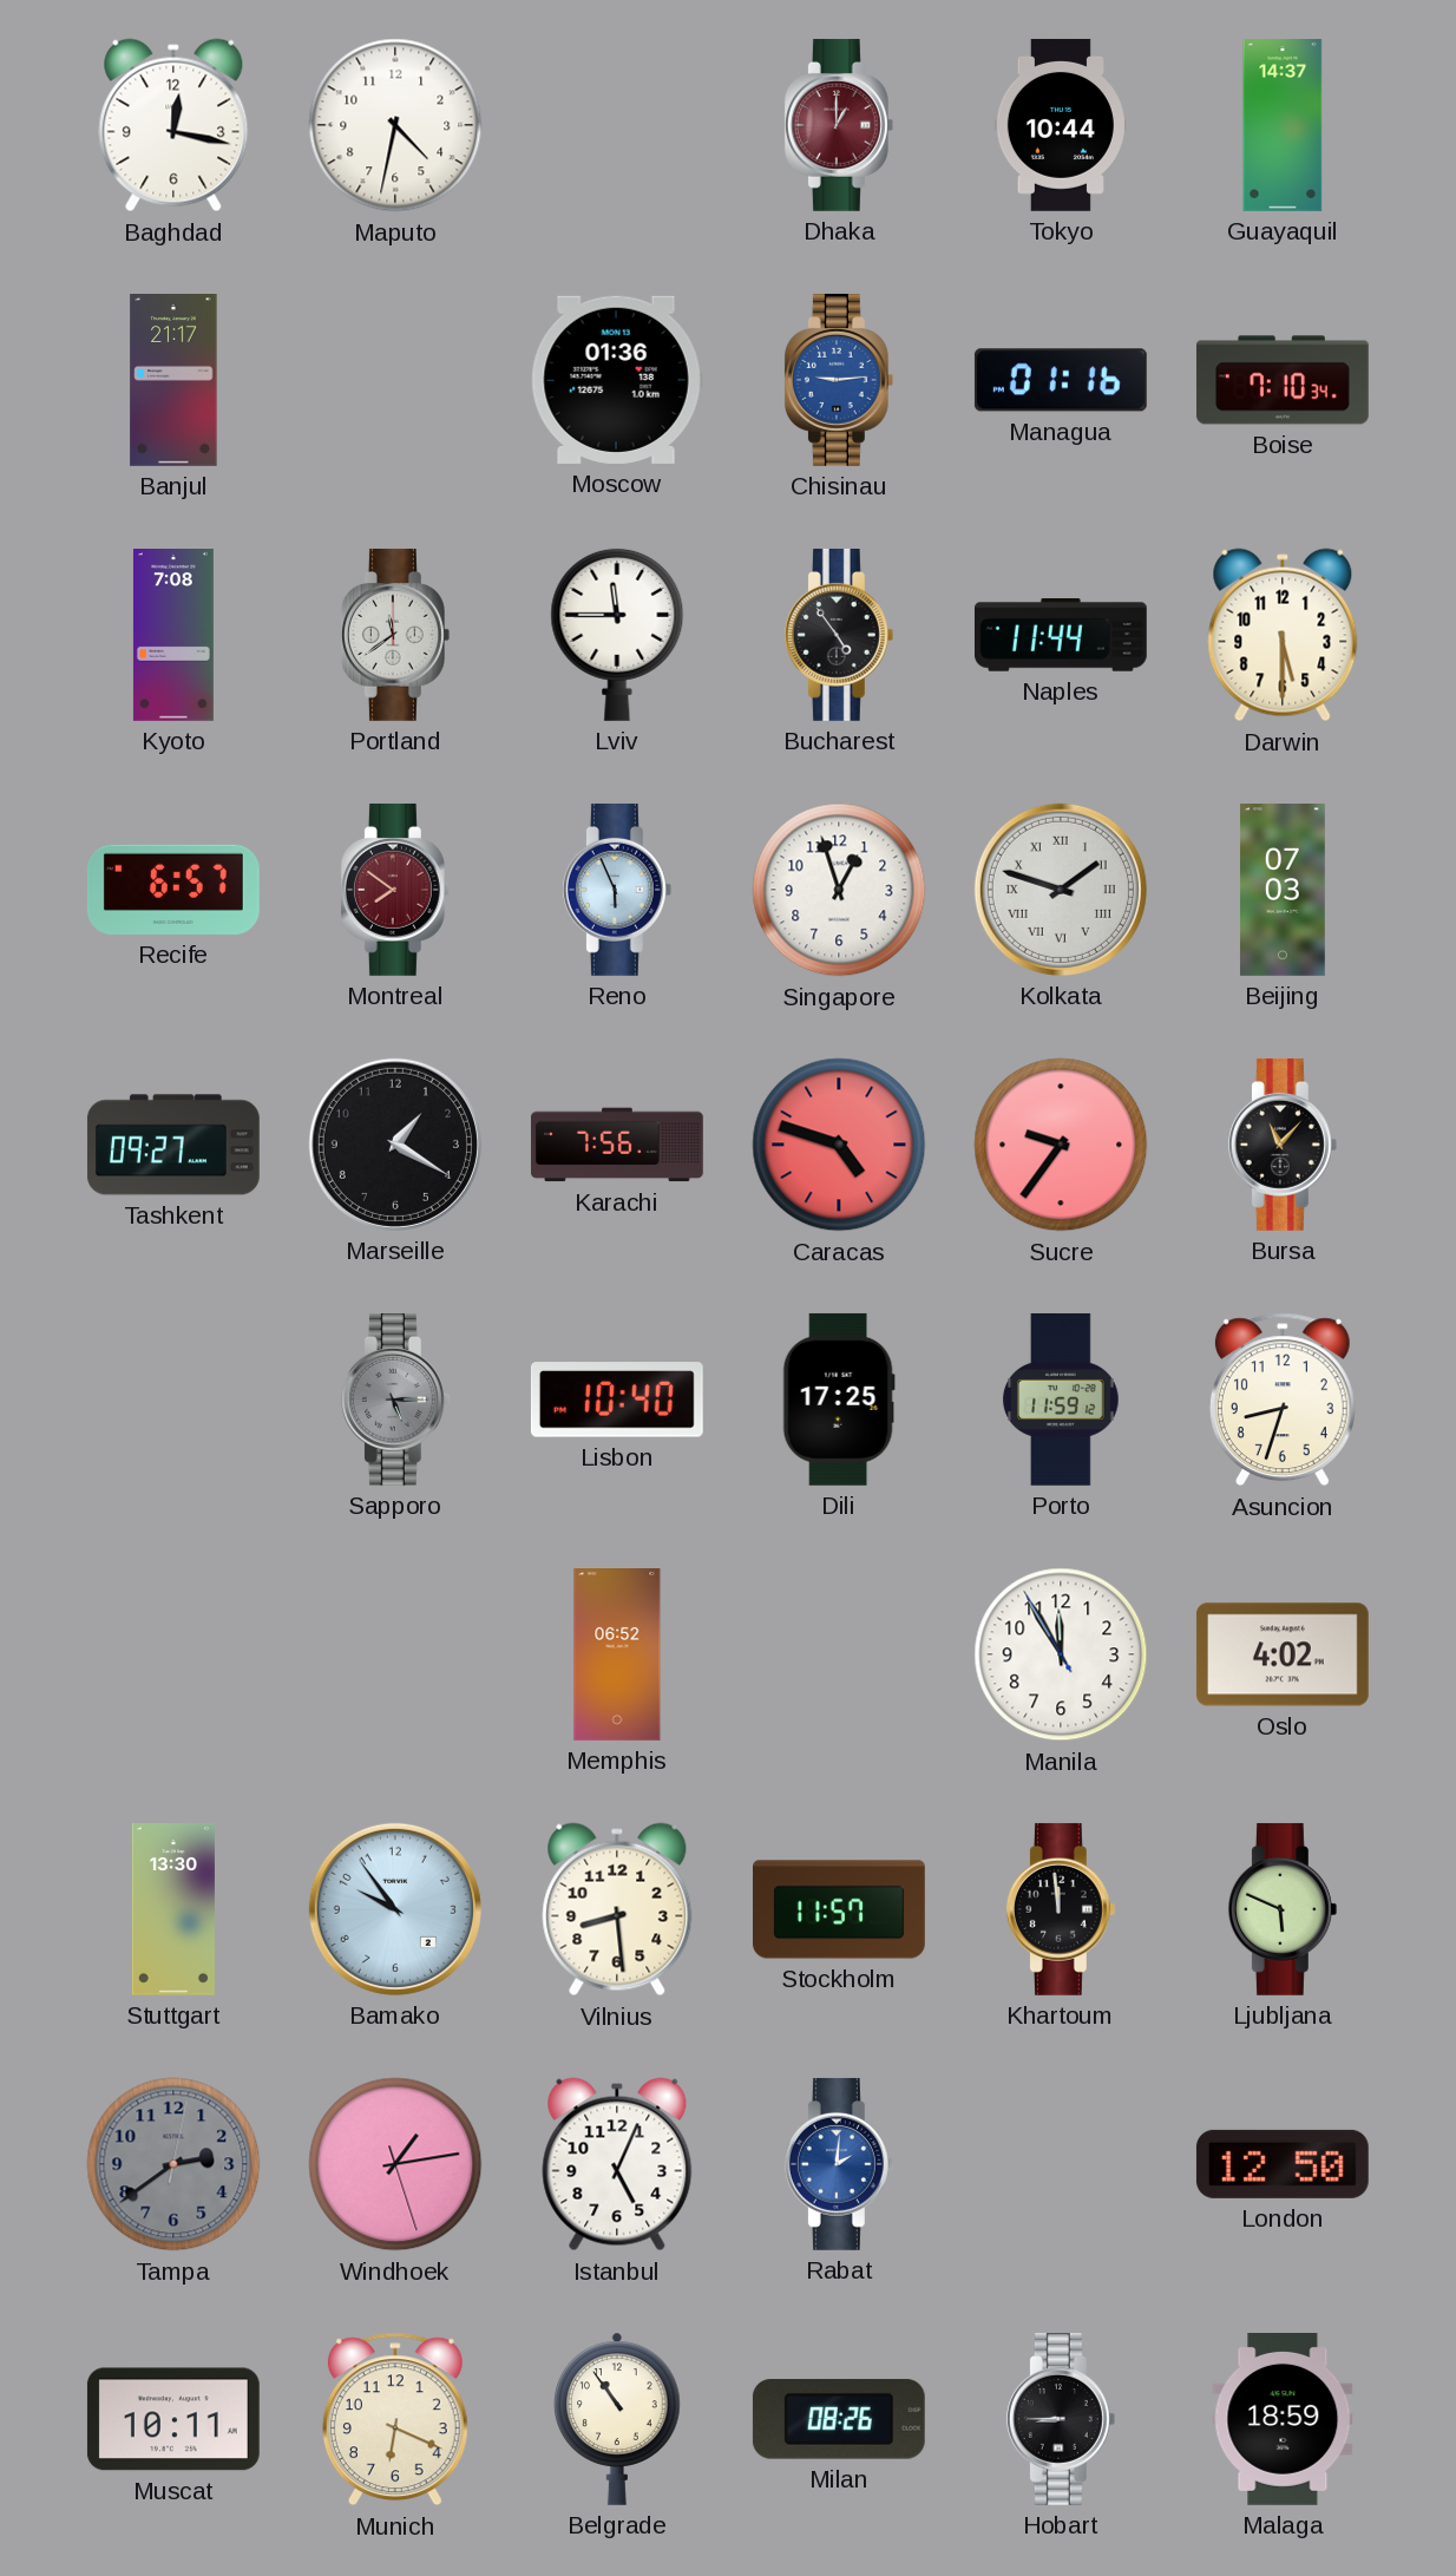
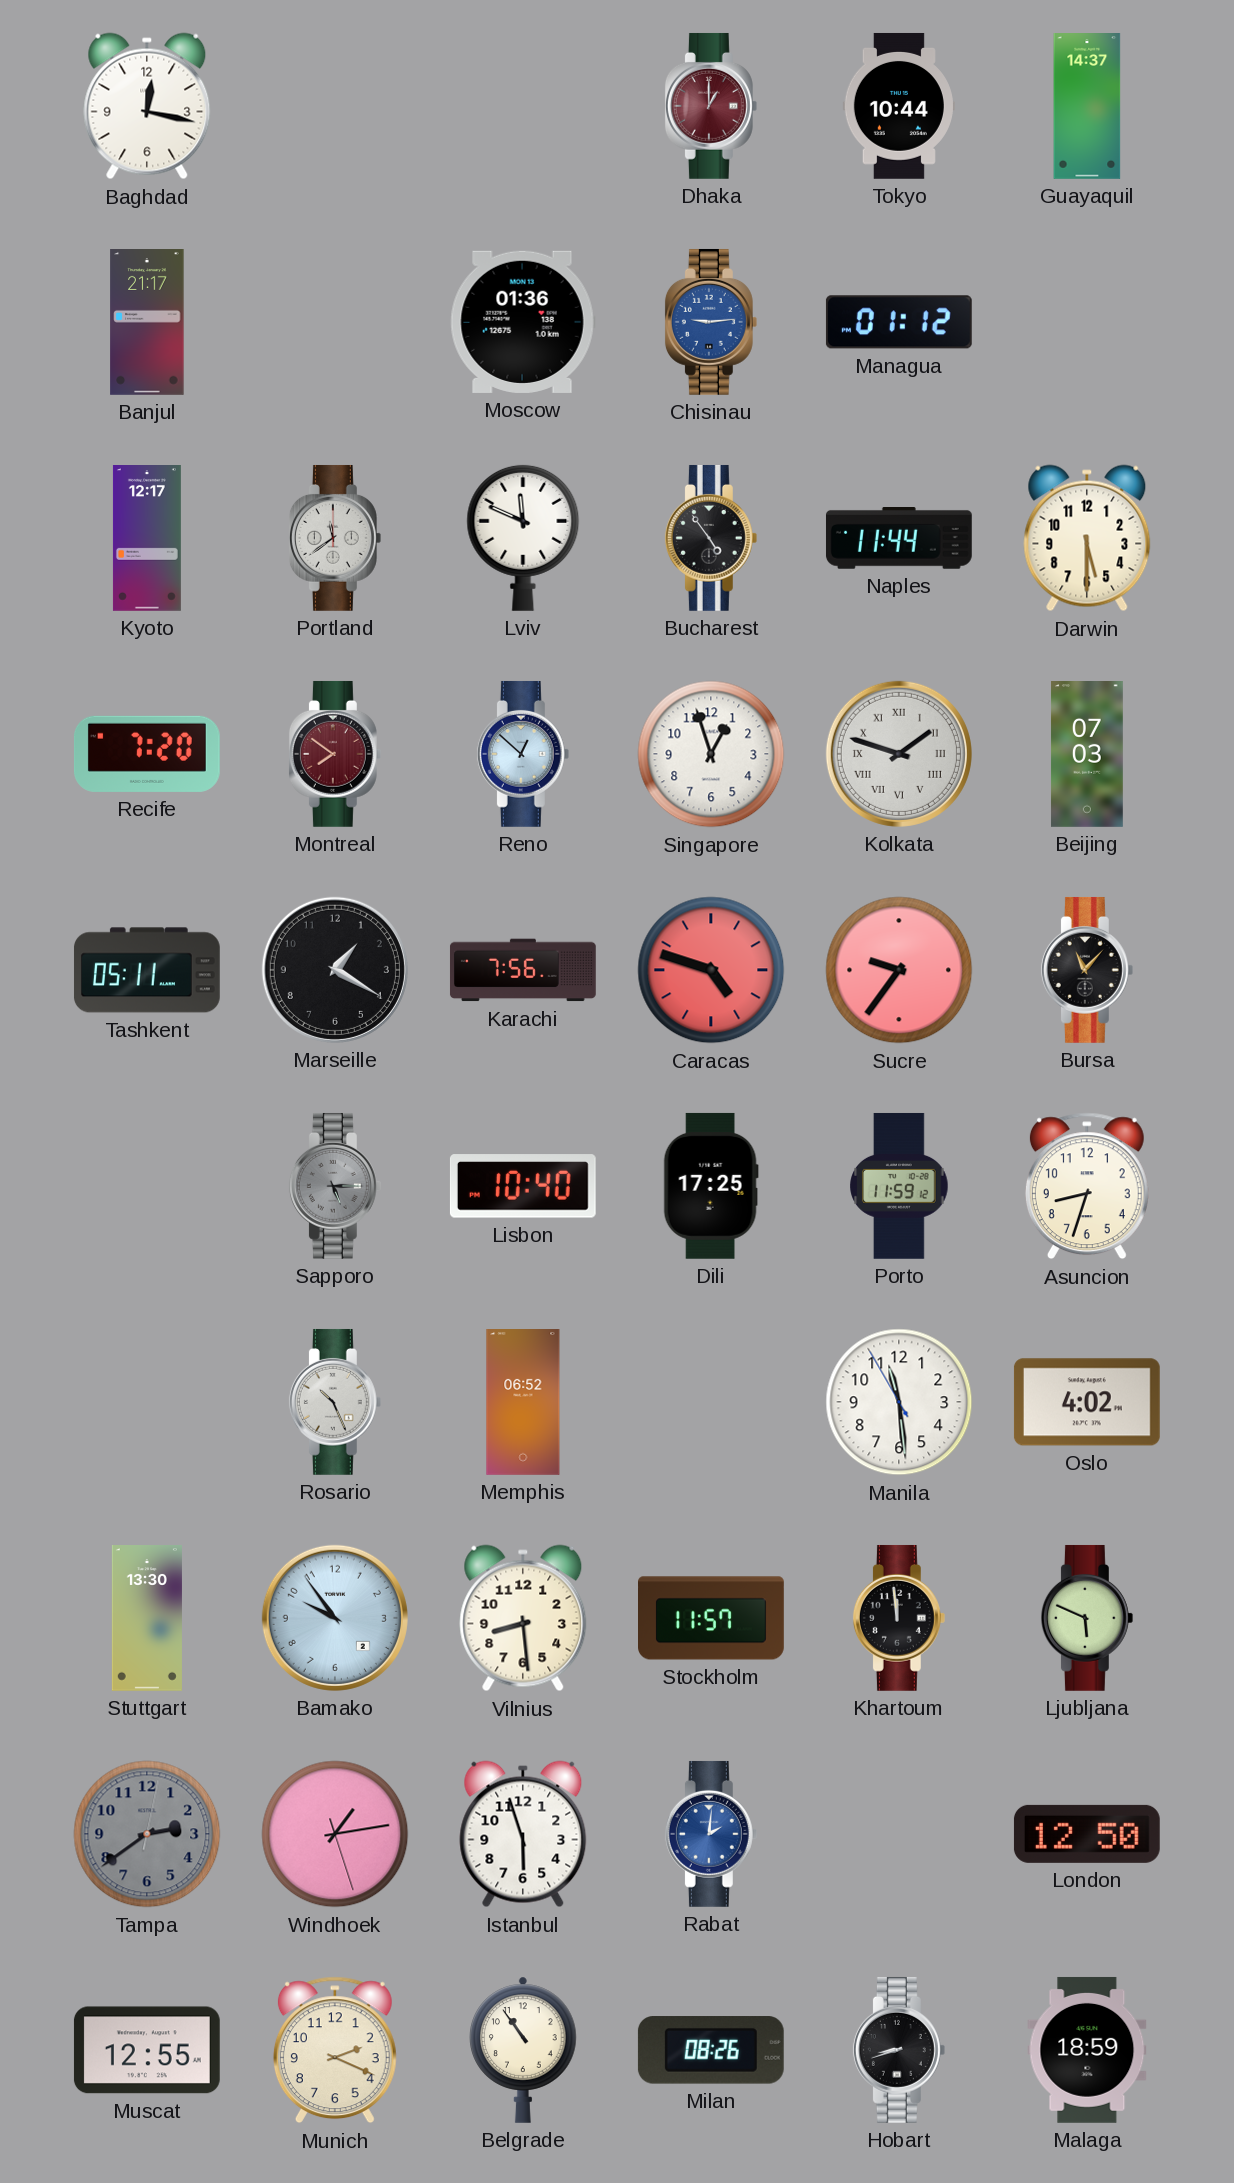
Maputo: 4:32 -> none (395, 125)
Managua: 01:16 -> 01:12 (899, 322)
Boise: 7:10 -> none (1283, 380)
Kyoto: 7:08 -> 12:17 (147, 539)
Lviv: 11:45 -> 11:49 (523, 538)
Recife: 6:57 -> 7:20 (147, 754)
Reno: 5:56 -> 12:52 (523, 754)
Tashkent: 09:27 -> 05:11 (147, 970)
Rosario: none -> 10:26 (335, 1402)
Manila: 11:54 -> 11:28 (899, 1402)
Istanbul: 5:04 -> 5:57 (523, 1834)
Muscat: 10:11 -> 12:55 (147, 2050)
Munich: 6:19 -> 2:19 (335, 2050)
Hobart: 8:45 -> 8:42 (899, 2050)
